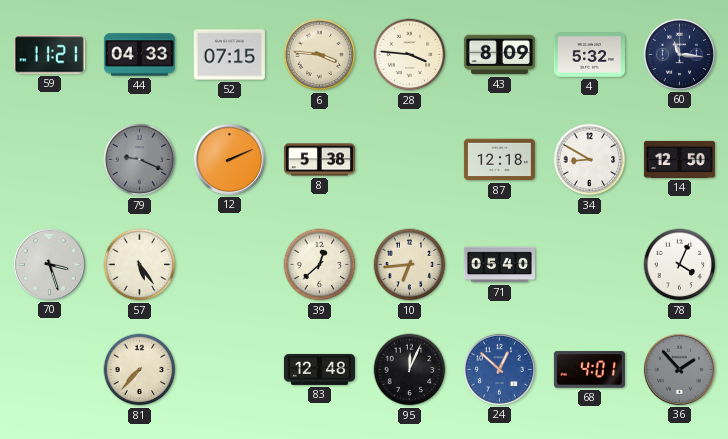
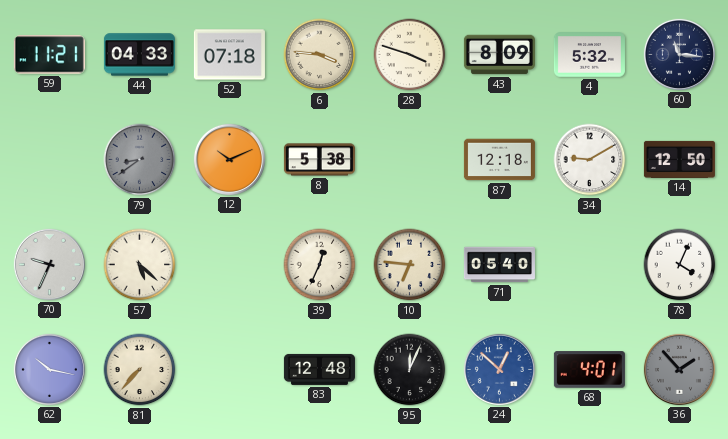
52: 07:15 -> 07:18 (229, 55)
28: 3:46 -> 3:48 (410, 55)
79: 9:19 -> 8:39 (140, 160)
12: 2:11 -> 10:11 (229, 159)
34: 8:50 -> 9:10 (590, 160)
70: 3:27 -> 9:34 (49, 264)
57: 5:24 -> 5:22 (140, 265)
39: 12:38 -> 12:34 (320, 265)
10: 6:44 -> 6:46 (410, 265)
62: none -> 10:17 (49, 369)
